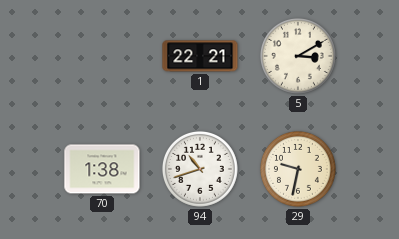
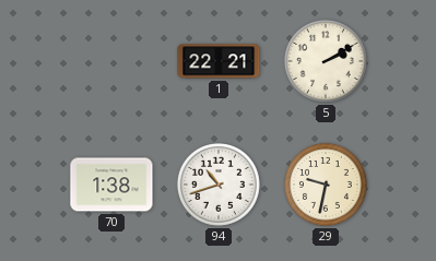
5: 3:10 -> 2:10 (326, 61)
